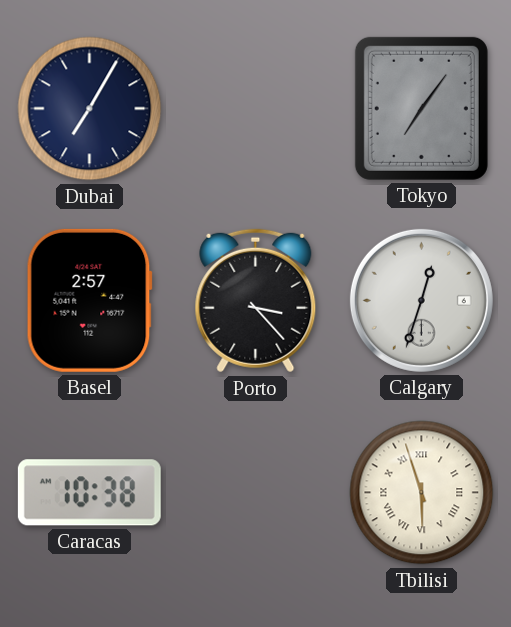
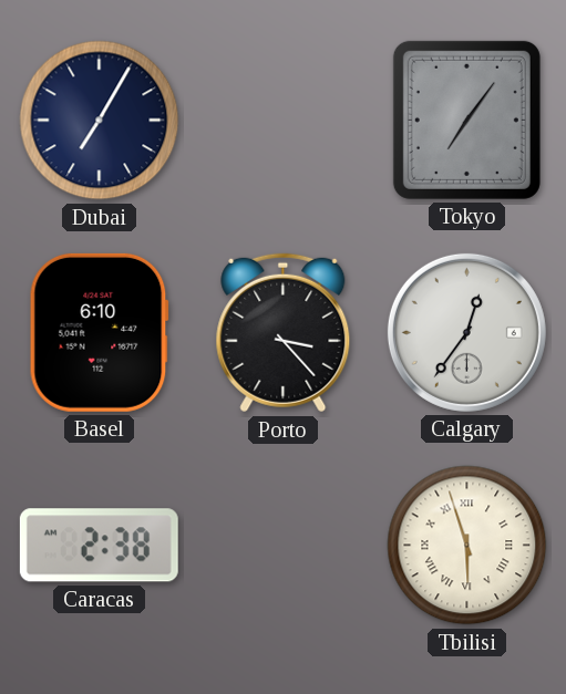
Basel: 2:57 -> 6:10 (99, 332)
Calgary: 12:33 -> 12:36 (466, 332)
Caracas: 10:38 -> 2:38 (99, 546)
